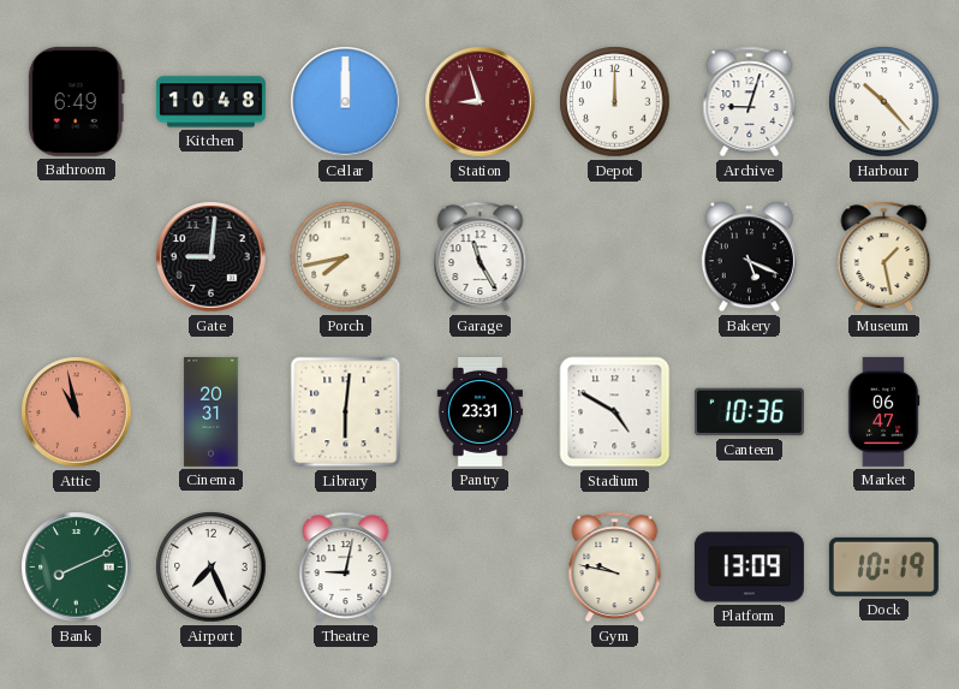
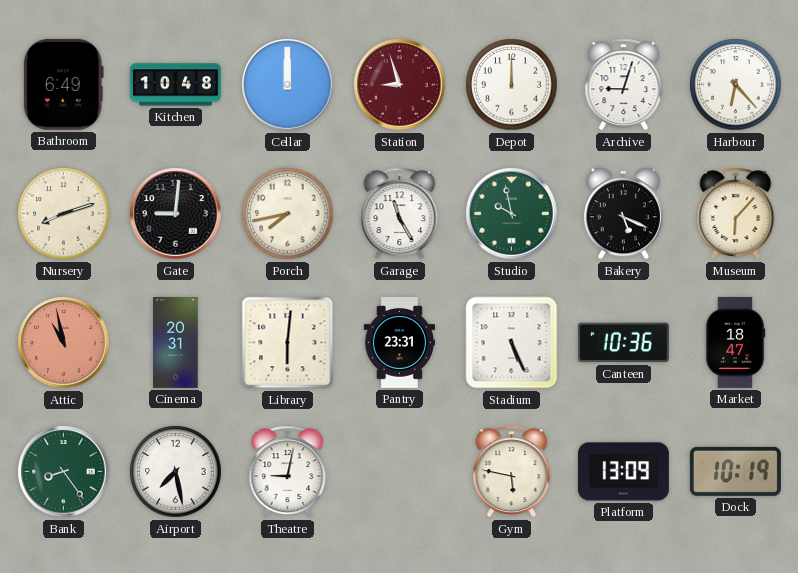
Harbour: 10:23 -> 6:23 (736, 85)
Nursery: none -> 8:12 (64, 214)
Studio: none -> 9:58 (512, 214)
Museum: 1:28 -> 6:07 (736, 214)
Stadium: 4:50 -> 5:26 (512, 343)
Market: 06:47 -> 18:47 (735, 342)
Bank: 8:11 -> 8:24 (64, 472)
Airport: 7:26 -> 7:28 (176, 472)
Gym: 9:47 -> 5:47 (512, 472)
